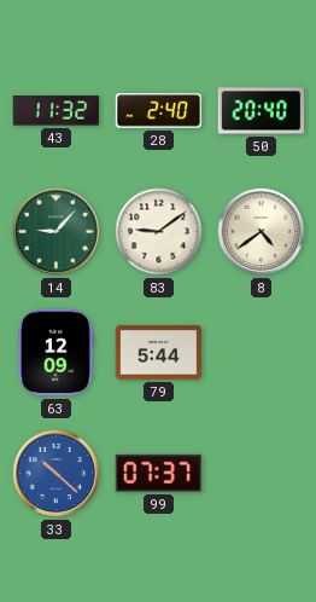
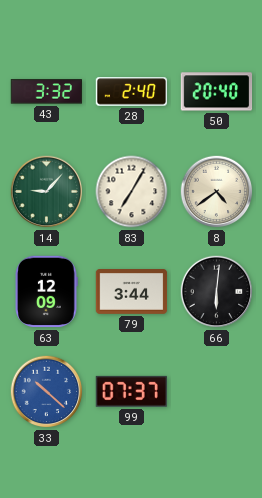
43: 11:32 -> 3:32 (46, 92)
83: 9:09 -> 7:05 (132, 192)
79: 5:44 -> 3:44 (132, 292)
66: none -> 6:01 (217, 292)
